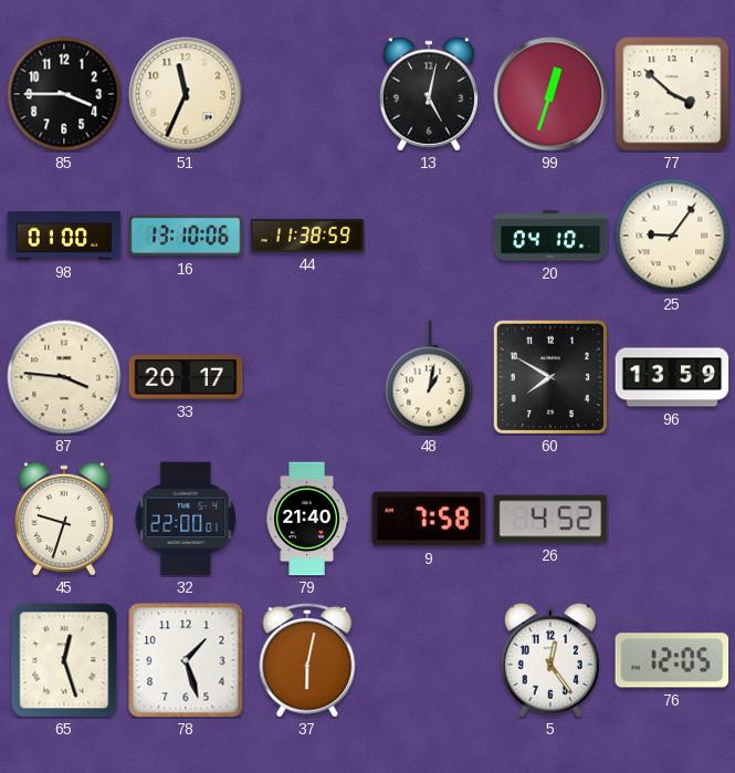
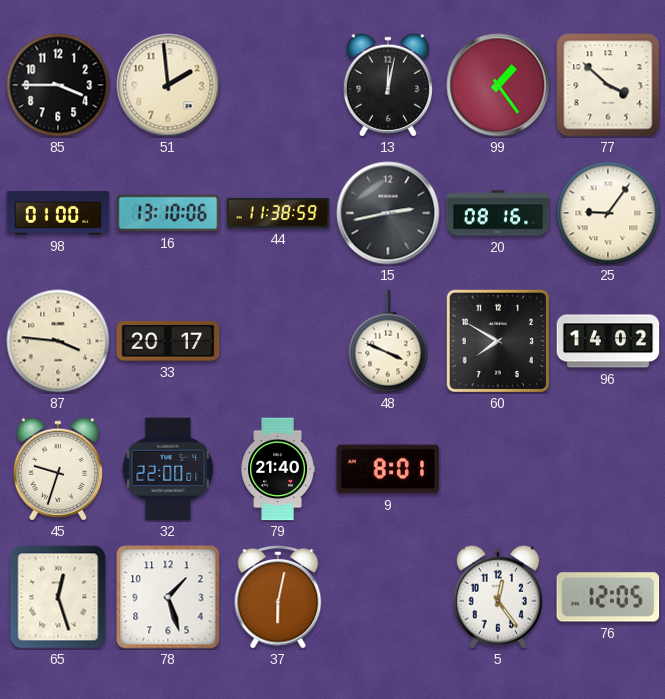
51: 11:34 -> 1:59 (168, 85)
13: 5:02 -> 12:02 (388, 85)
99: 12:33 -> 1:24 (498, 85)
15: none -> 2:43 (388, 213)
20: 04:10 -> 08:16 (498, 213)
48: 1:02 -> 3:49 (388, 341)
96: 13:59 -> 14:02 (608, 341)
9: 7:58 -> 8:01 (388, 469)
26: 4:52 -> none (550, 519)
